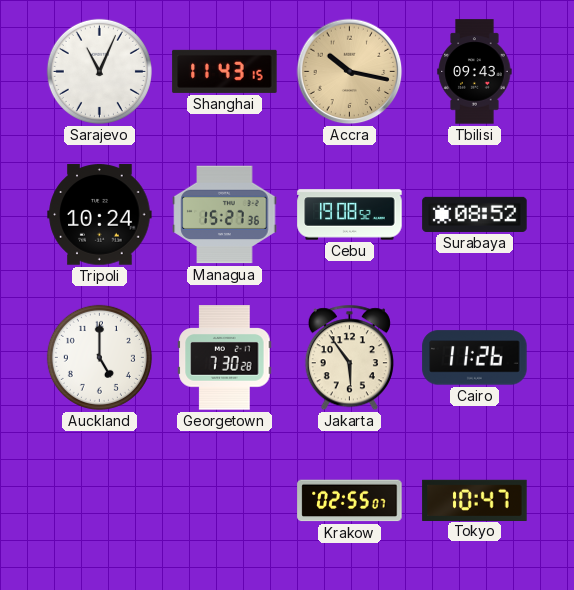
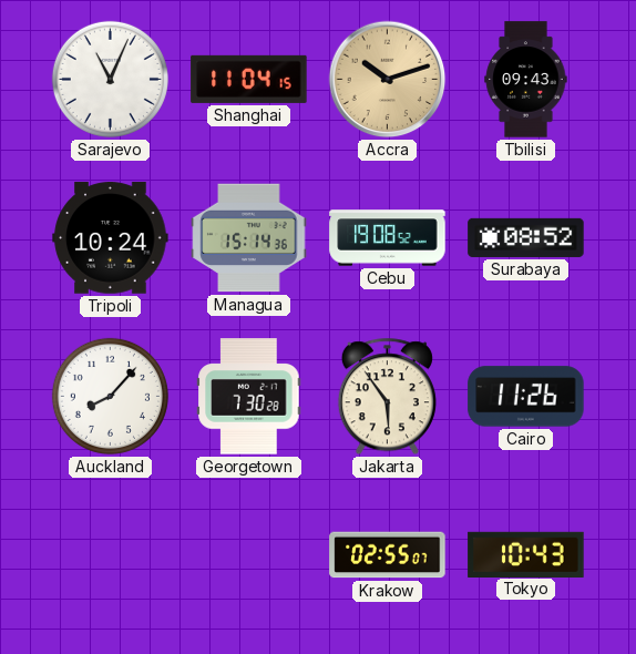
Shanghai: 11:43 -> 11:04 (249, 79)
Accra: 10:17 -> 10:12 (388, 80)
Managua: 15:27 -> 15:14 (249, 238)
Auckland: 5:00 -> 8:07 (110, 396)
Tokyo: 10:47 -> 10:43 (526, 554)
